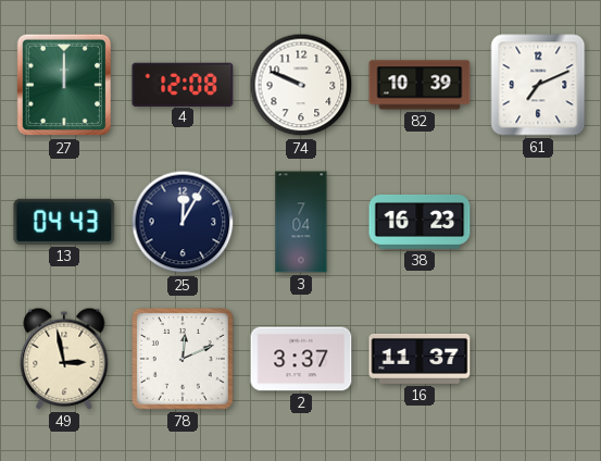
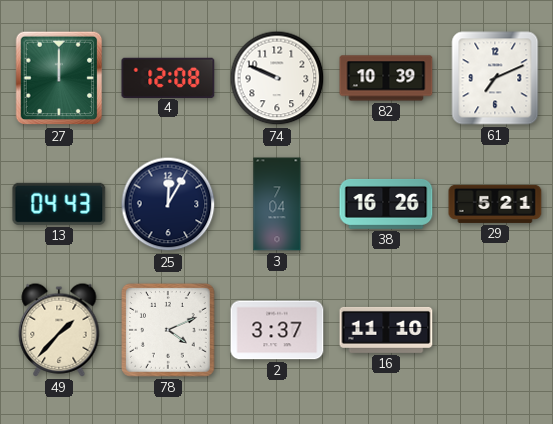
38: 16:23 -> 16:26 (386, 204)
29: none -> 5:21 (495, 204)
49: 2:58 -> 1:37 (59, 330)
78: 12:11 -> 4:11 (169, 331)
16: 11:37 -> 11:10 (386, 330)
